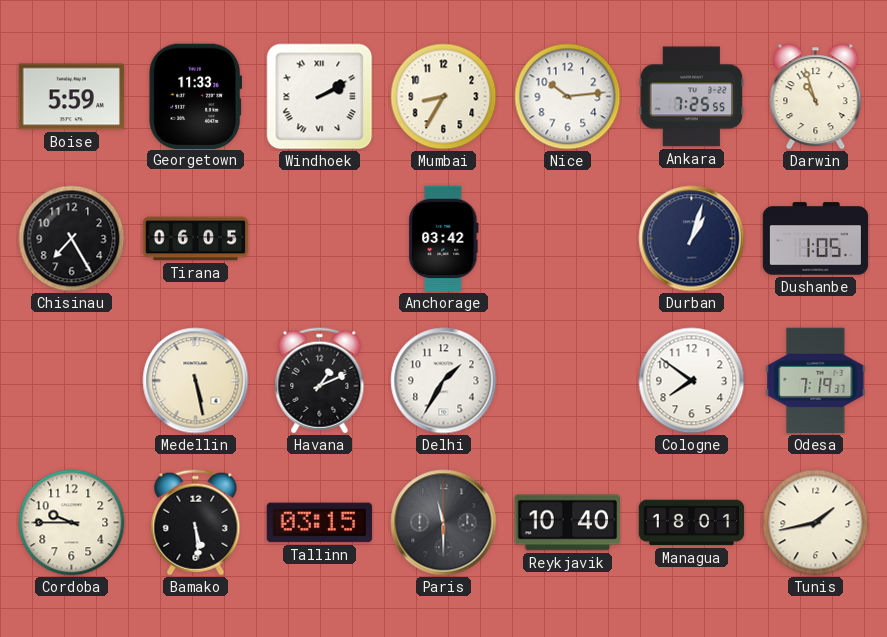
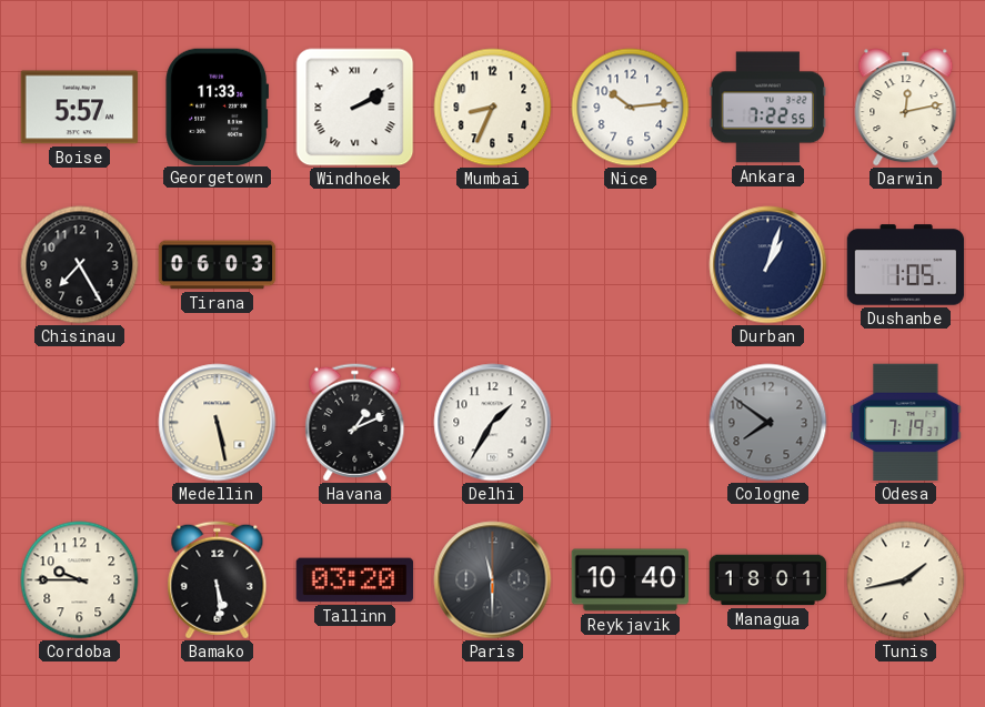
Boise: 5:59 -> 5:57 (80, 108)
Mumbai: 8:35 -> 8:34 (493, 108)
Ankara: 7:25 -> 7:22 (768, 108)
Darwin: 10:57 -> 12:13 (906, 108)
Tirana: 06:05 -> 06:03 (218, 265)
Anchorage: 03:42 -> none (444, 239)
Cologne dial: white -> grey (768, 423)
Tallinn: 03:15 -> 03:20 (355, 580)
